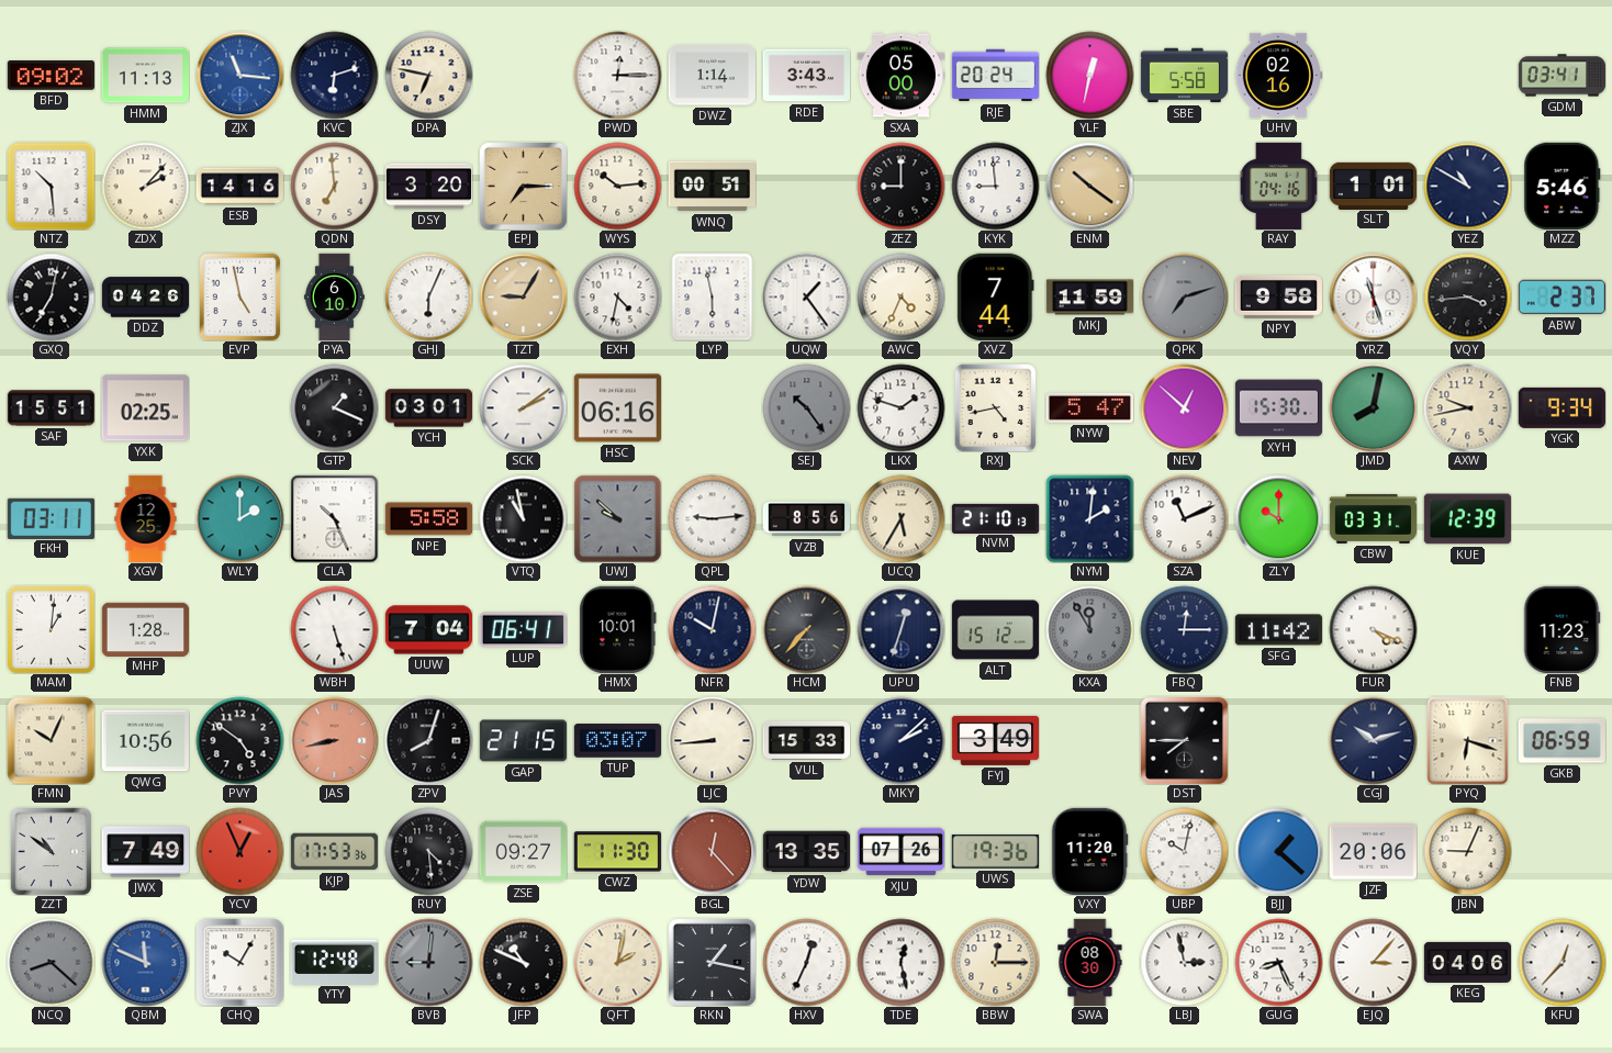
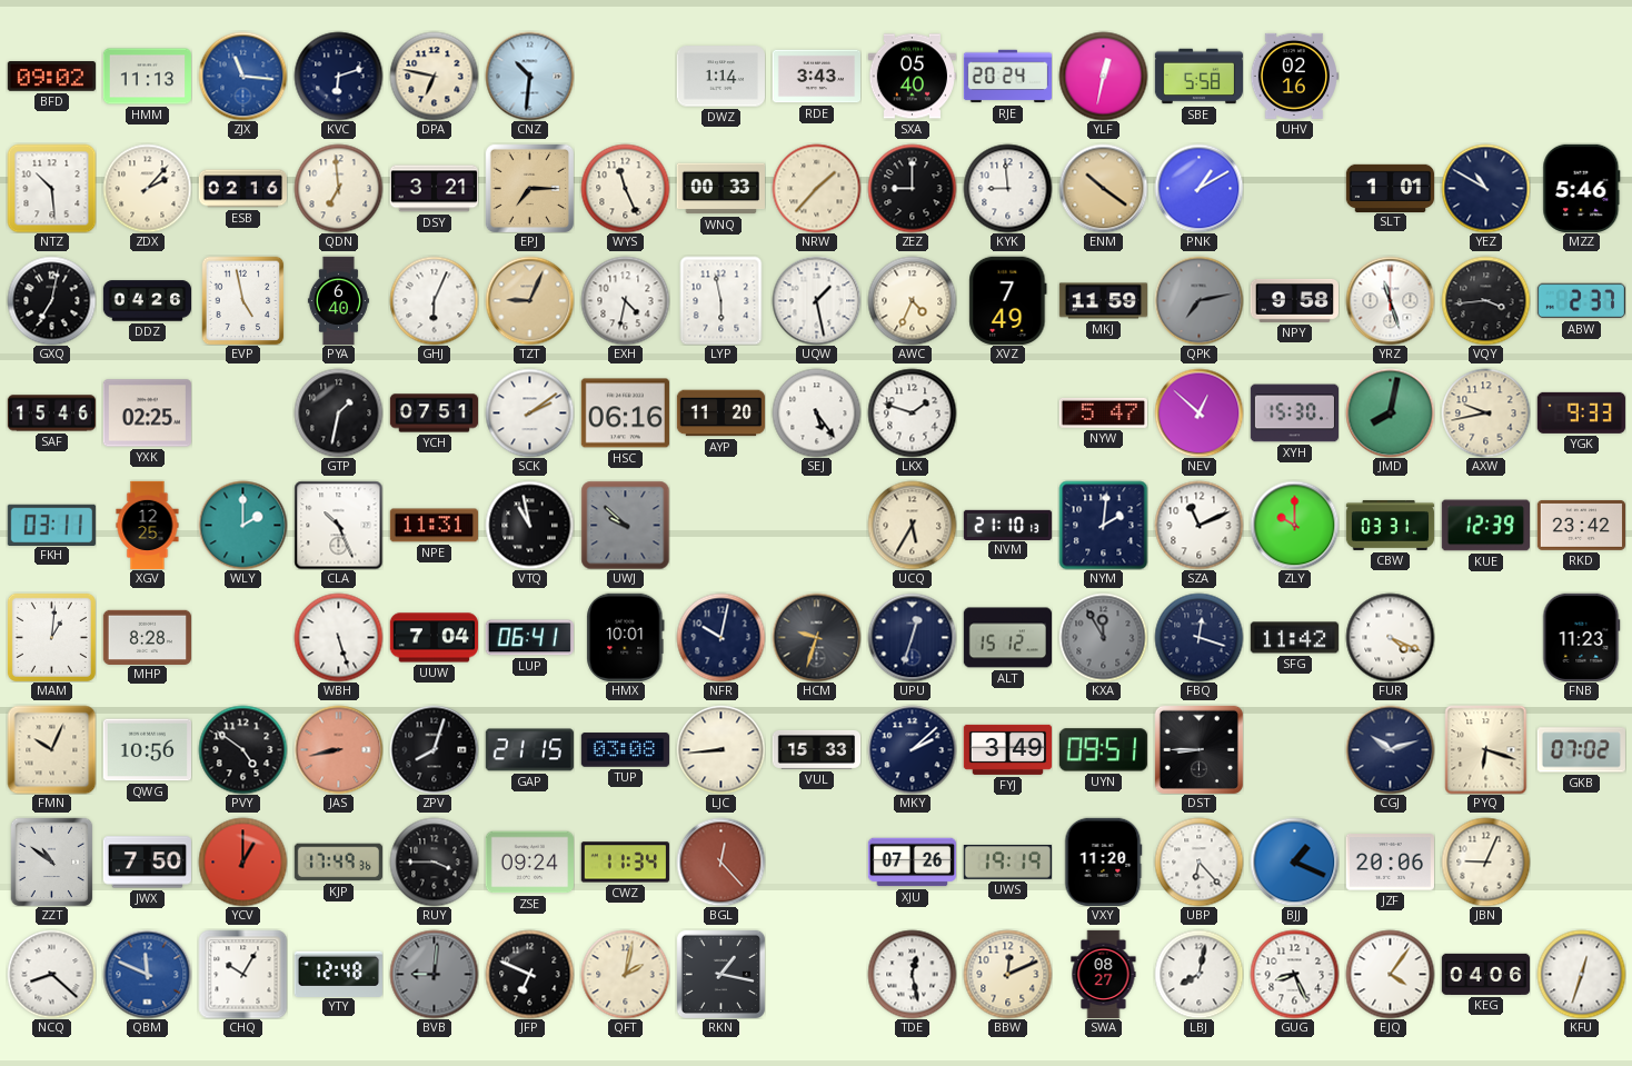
CNZ: none -> 10:31 (529, 76)
PWD: 12:15 -> none (617, 75)
SXA: 05:00 -> 05:40 (912, 77)
GDM: 03:41 -> none (1561, 76)
ESB: 14:16 -> 02:16 (242, 189)
DSY: 3:20 -> 3:21 (434, 189)
WYS: 10:14 -> 11:26 (625, 188)
WNQ: 00:51 -> 00:33 (720, 189)
NRW: none -> 1:37 (816, 188)
PNK: none -> 1:10 (1198, 188)
RAY: 04:16 -> none (1278, 186)
PYA: 6:10 -> 6:40 (338, 300)
TZT: 9:05 -> 9:04 (529, 300)
UQW: 1:24 -> 1:28 (816, 300)
XVZ: 7:44 -> 7:49 (1008, 300)
QPK: 7:12 -> 7:13 (1198, 300)
SAF: 15:51 -> 15:46 (51, 414)
GTP: 1:19 -> 1:32 (338, 412)
YCH: 03:01 -> 07:51 (434, 414)
AYP: none -> 11:20 (720, 414)
SEJ: 10:24 -> 5:24 (816, 412)
SEJ dial: grey -> white (816, 412)
RXJ: 4:43 -> none (996, 407)
YGK: 9:34 -> 9:33 (1581, 412)
NPE: 5:58 -> 11:31 (434, 526)
QPL: 9:14 -> none (712, 518)
VZB: 8:56 -> none (806, 519)
RKD: none -> 23:42 (1581, 525)
MHP: 1:28 -> 8:28 (147, 637)
HCM: 7:37 -> 9:33 (816, 637)
FBQ: 12:15 -> 12:18 (1198, 637)
TUP: 03:07 -> 03:08 (625, 750)
UYN: none -> 09:51 (1103, 750)
DST: 7:45 -> 8:45 (1198, 749)
GKB: 06:59 -> 07:02 (1581, 750)
JWX: 7:49 -> 7:50 (147, 863)
YCV: 12:56 -> 1:00 (242, 861)
KJP: 17:53 -> 17:49 (338, 863)
RUY: 4:29 -> 3:45 (434, 861)
ZSE: 09:27 -> 09:24 (529, 863)
CWZ: 11:30 -> 11:34 (625, 863)
YDW: 13:35 -> none (806, 852)
UWS: 19:36 -> 19:19 (1007, 863)
UBP: 10:02 -> 6:23 (1198, 861)
BJJ: 1:22 -> 1:19 (1294, 861)
NCQ dial: grey -> white (51, 974)
JFP: 10:49 -> 6:49 (529, 974)
HXV: 12:34 -> none (806, 962)
BBW: 12:15 -> 12:11 (1007, 974)
SWA: 08:30 -> 08:27 (1104, 974)
LBJ: 2:58 -> 8:02 (1198, 974)
EJQ: 3:07 -> 4:06 (1390, 974)
KFU: 12:37 -> 12:33 (1581, 974)
